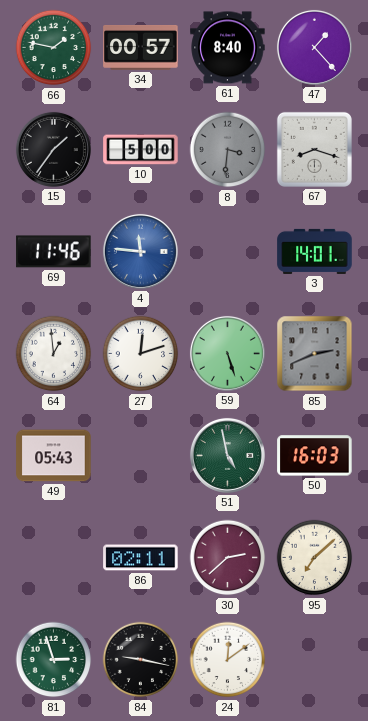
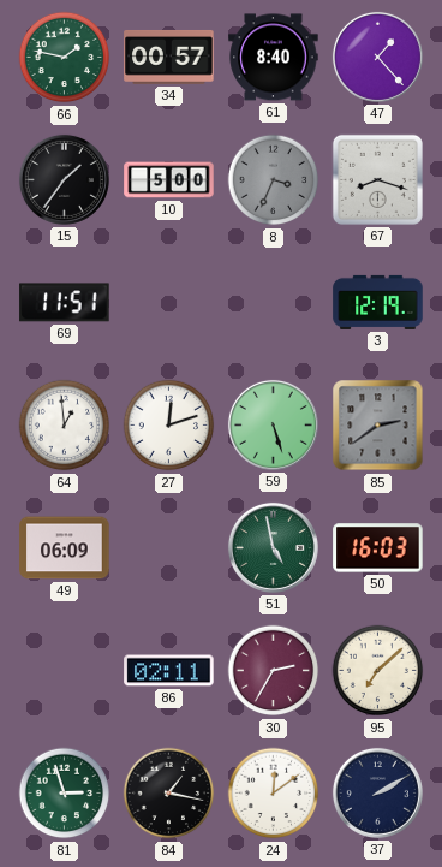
8: 3:31 -> 3:34 (274, 180)
69: 11:46 -> 11:51 (65, 303)
4: 11:46 -> none (140, 251)
3: 14:01 -> 12:19 (378, 302)
85: 2:41 -> 2:39 (378, 426)
49: 05:43 -> 06:09 (65, 548)
30: 2:38 -> 2:35 (274, 671)
84: 9:17 -> 1:17 (169, 794)
37: none -> 2:10 (377, 792)
